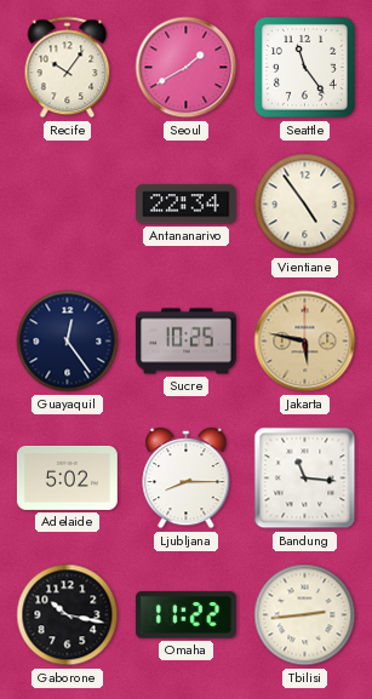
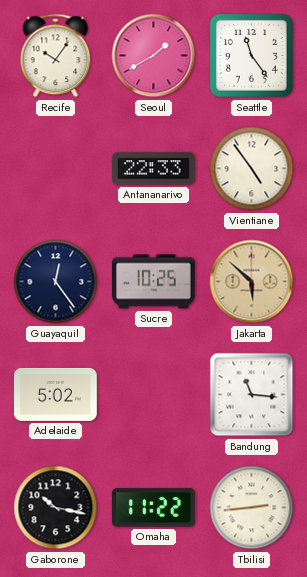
Antananarivo: 22:34 -> 22:33 (153, 169)
Jakarta: 5:47 -> 5:52 (252, 282)
Ljubljana: 8:15 -> none (187, 479)
